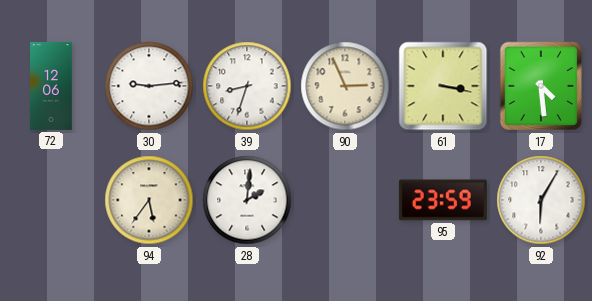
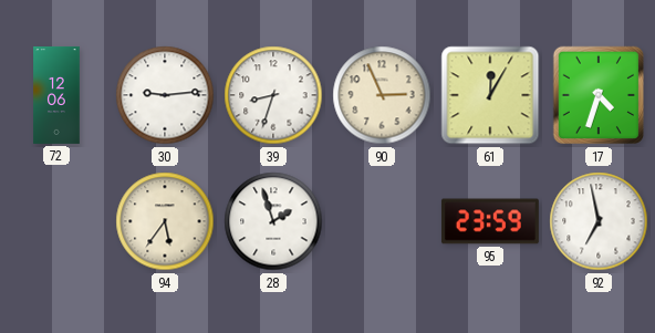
61: 3:17 -> 12:05 (490, 95)
17: 4:29 -> 4:33 (597, 95)
28: 2:01 -> 1:57 (273, 221)
92: 6:05 -> 6:58 (599, 221)
